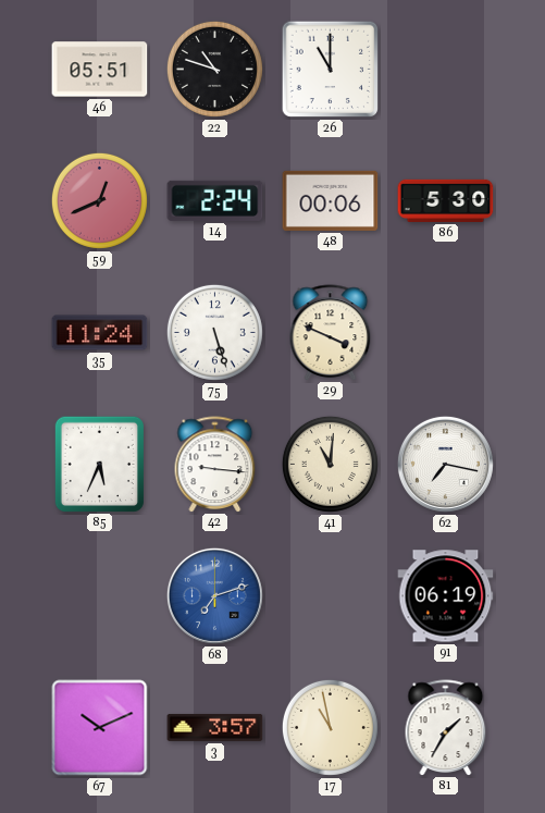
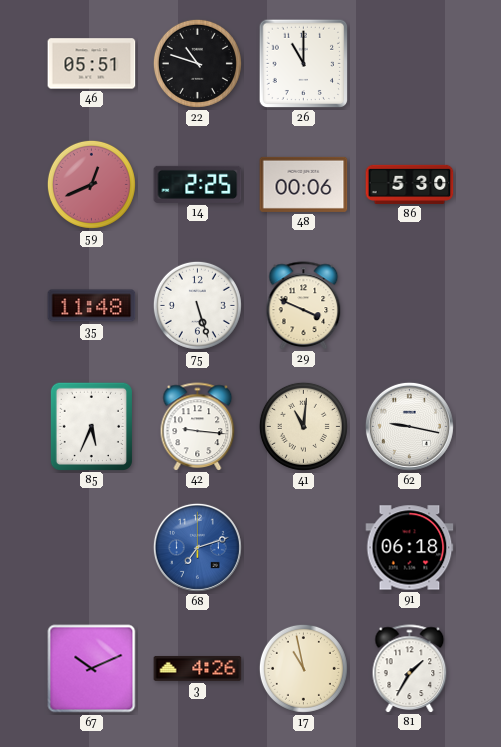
14: 2:24 -> 2:25 (198, 184)
35: 11:24 -> 11:48 (92, 306)
62: 7:17 -> 9:17 (409, 426)
91: 06:19 -> 06:18 (410, 548)
3: 3:57 -> 4:26 (198, 669)
